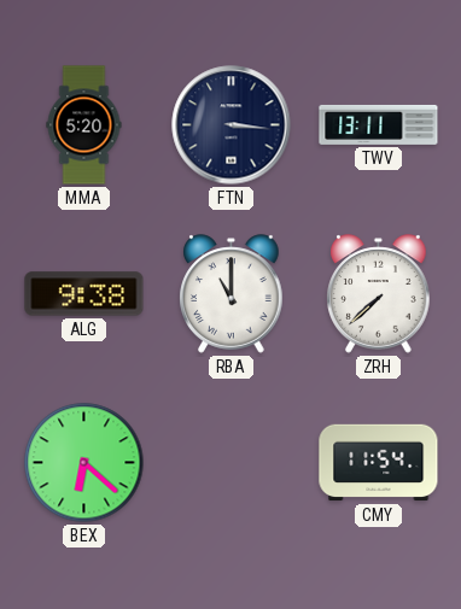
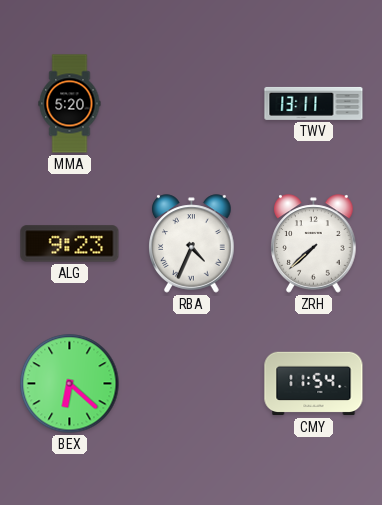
FTN: 3:16 -> none (232, 125)
ALG: 9:38 -> 9:23 (70, 244)
RBA: 11:00 -> 4:34 (192, 244)
